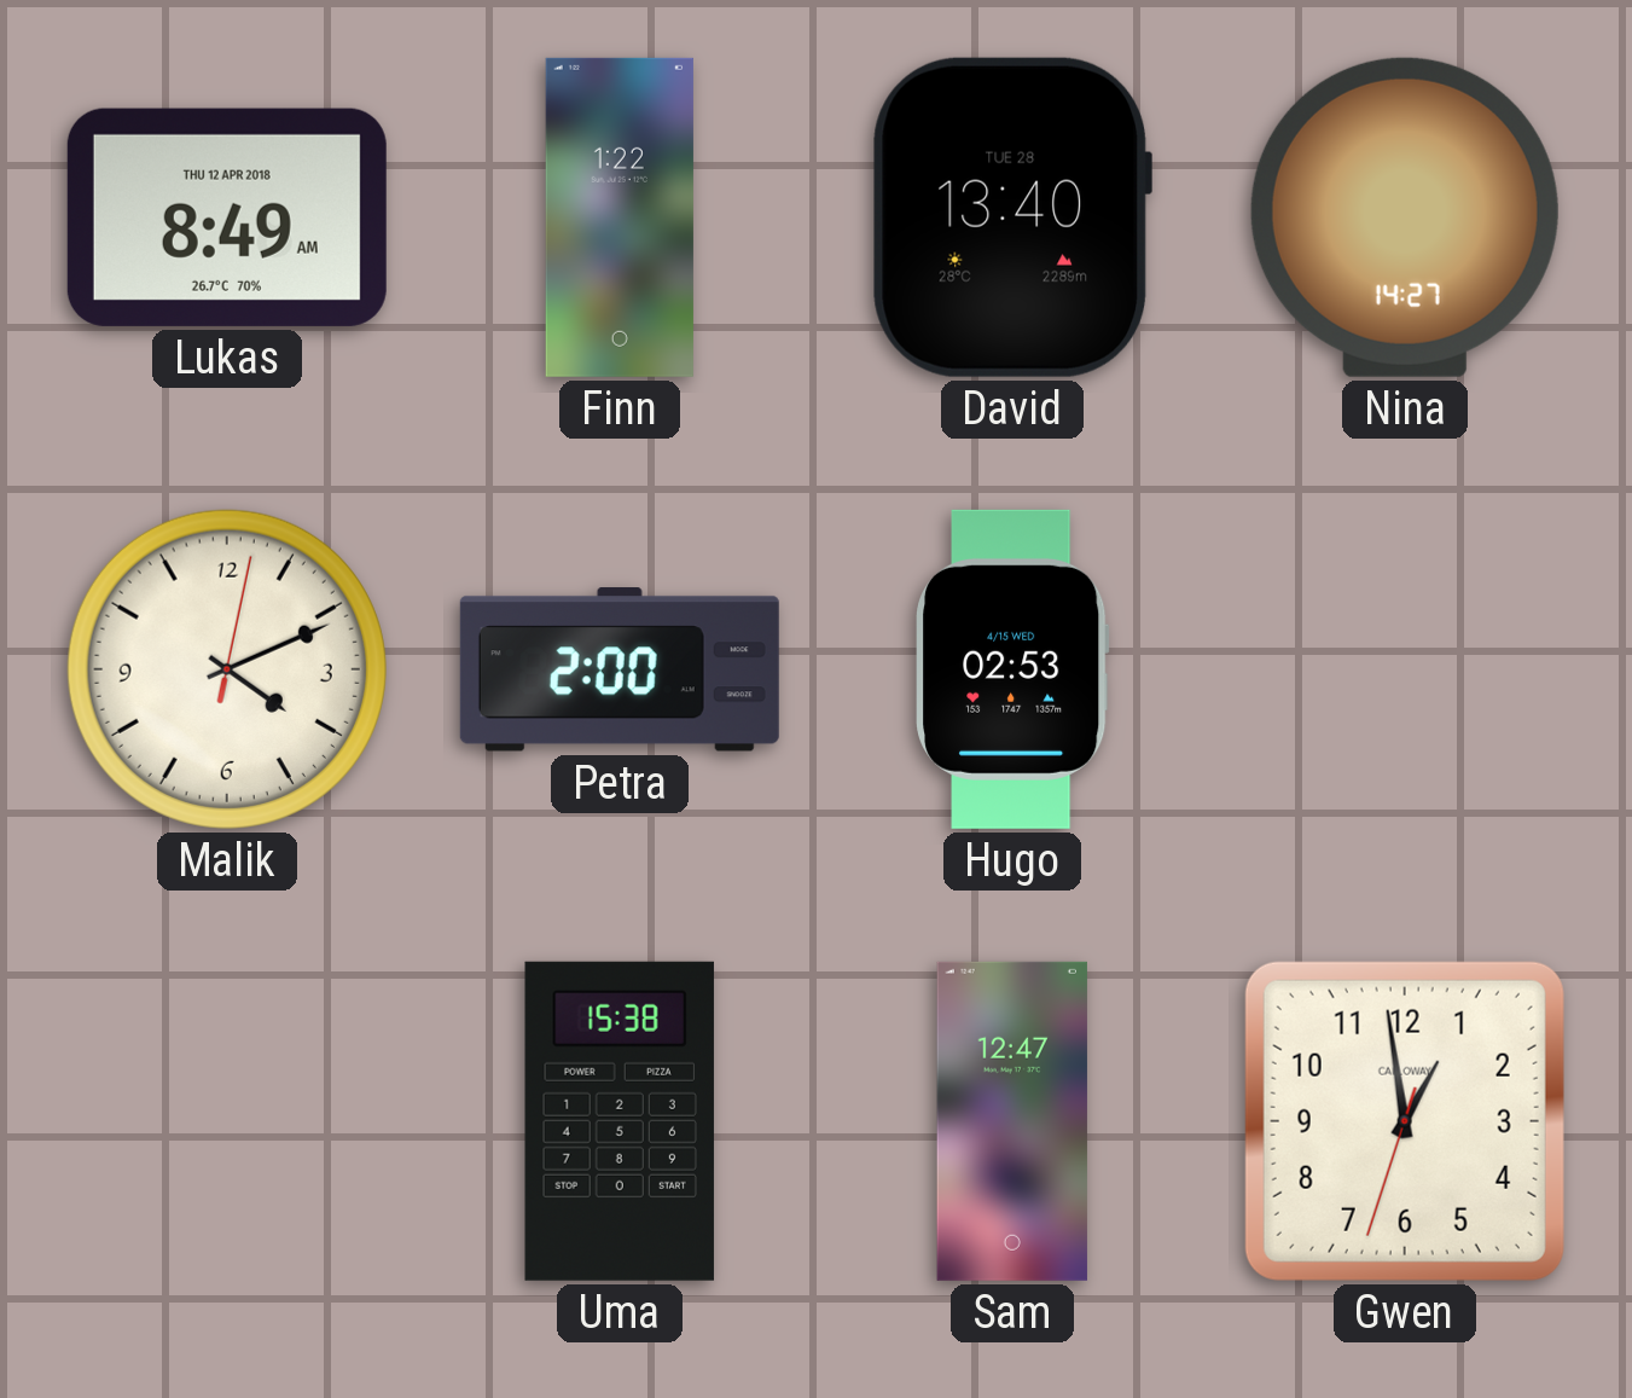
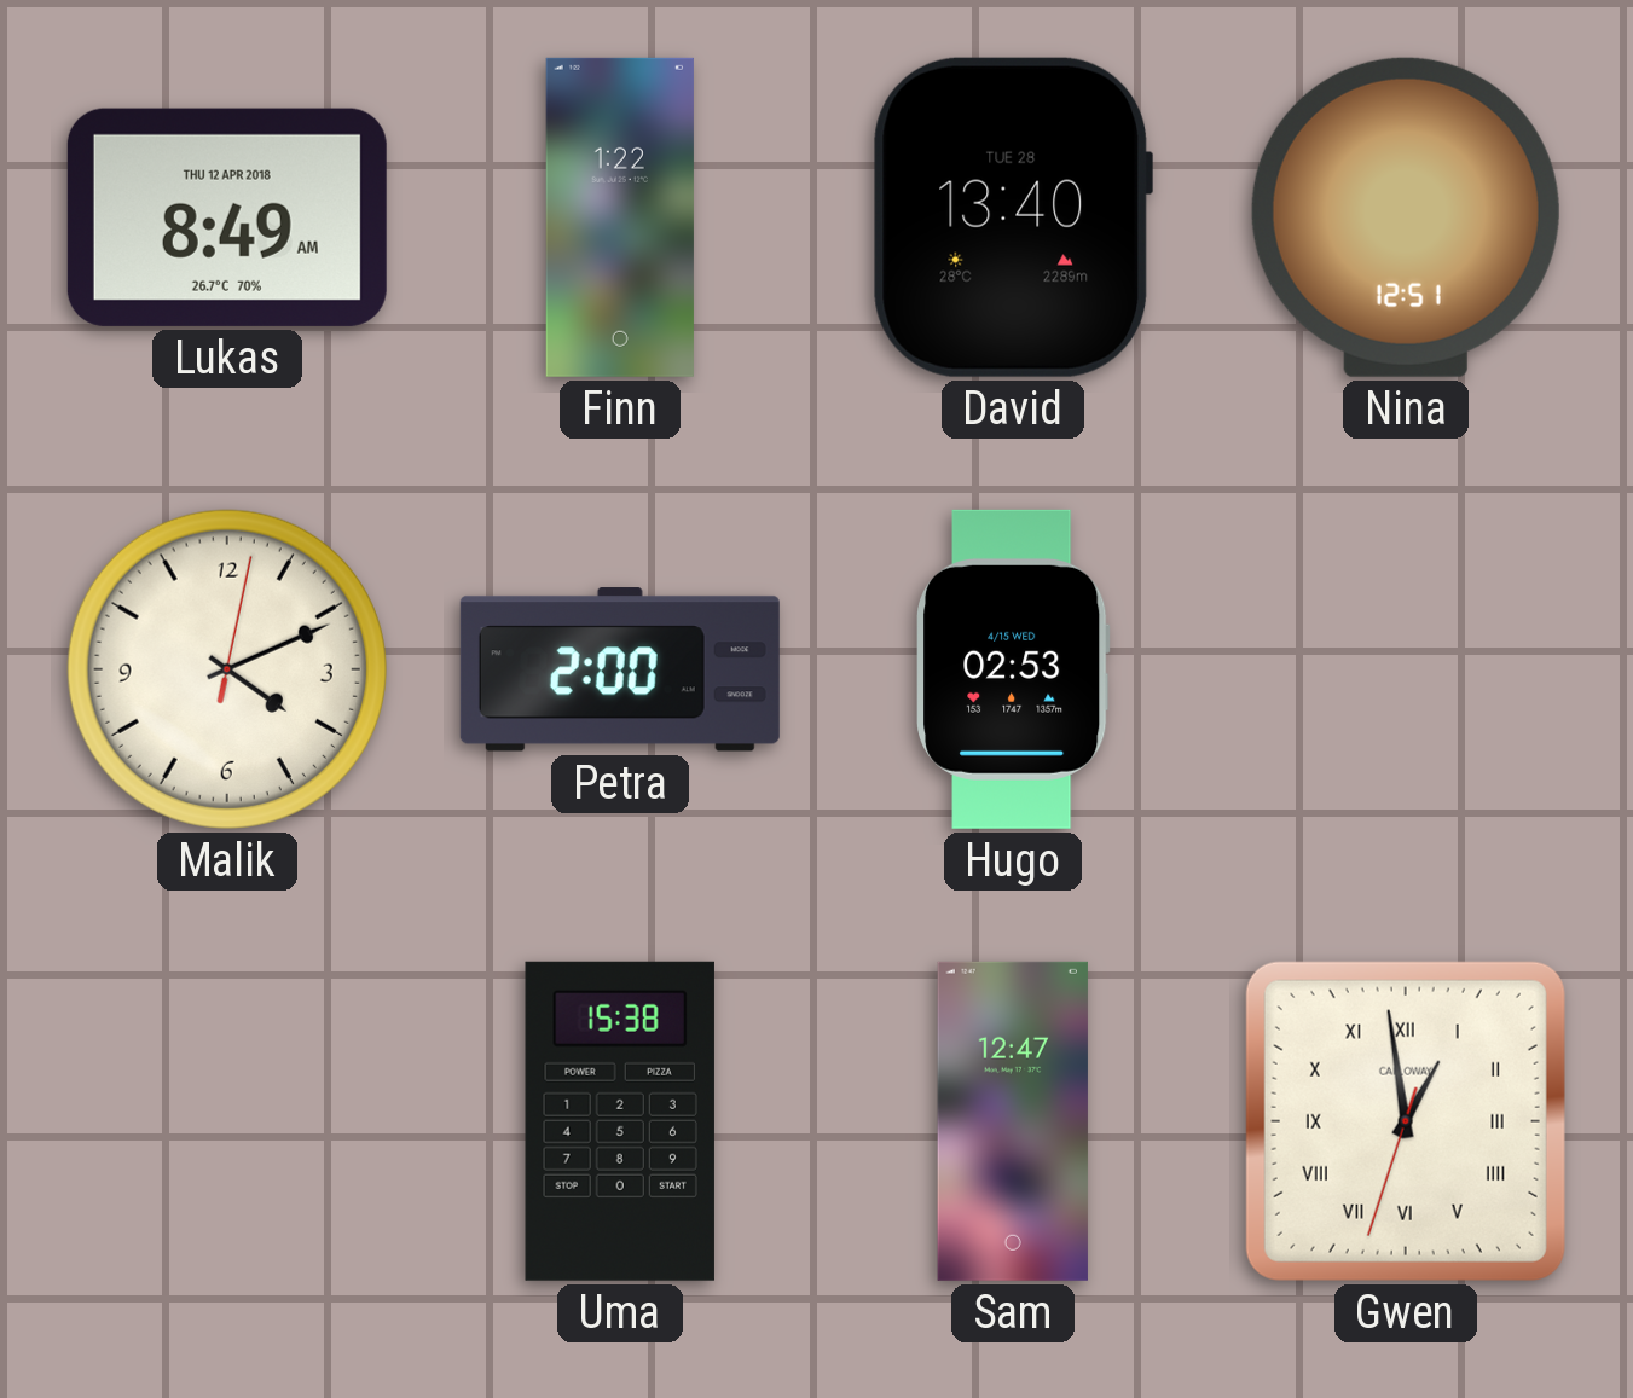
Nina: 14:27 -> 12:51 (1406, 217)
Gwen numerals: Arabic -> Roman (1406, 1121)
